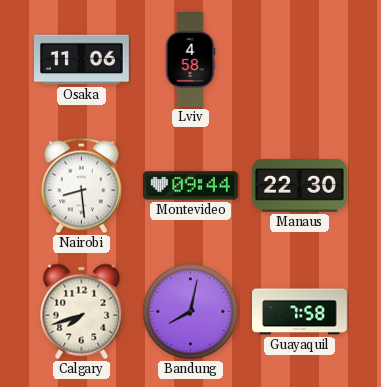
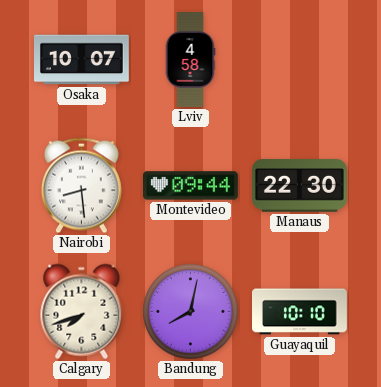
Osaka: 11:06 -> 10:07 (82, 60)
Guayaquil: 7:58 -> 10:10 (300, 312)
